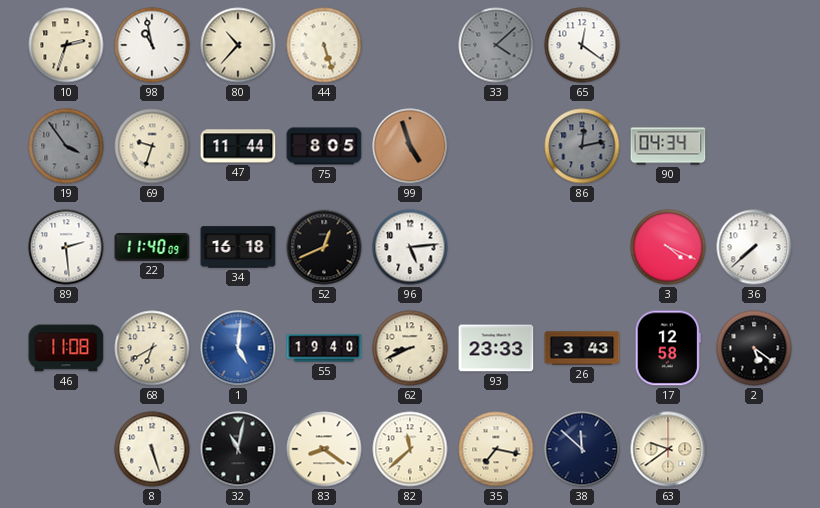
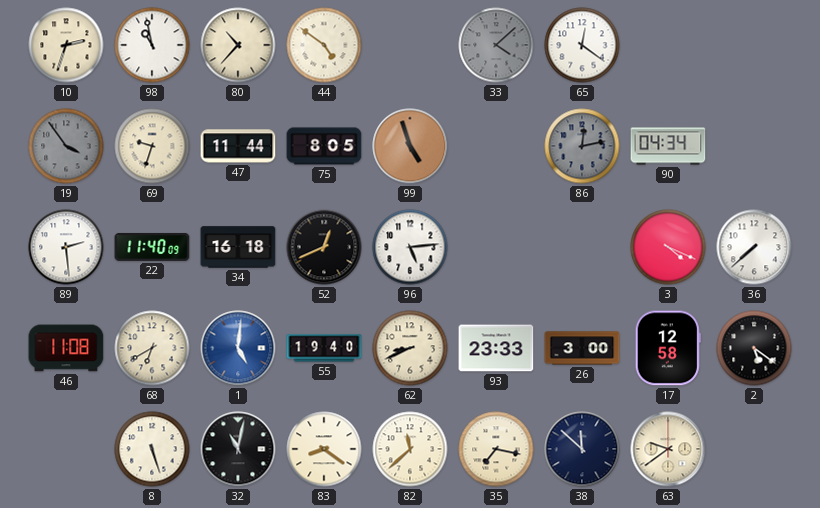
44: 5:27 -> 4:51 (324, 45)
26: 3:43 -> 3:00 (582, 348)
